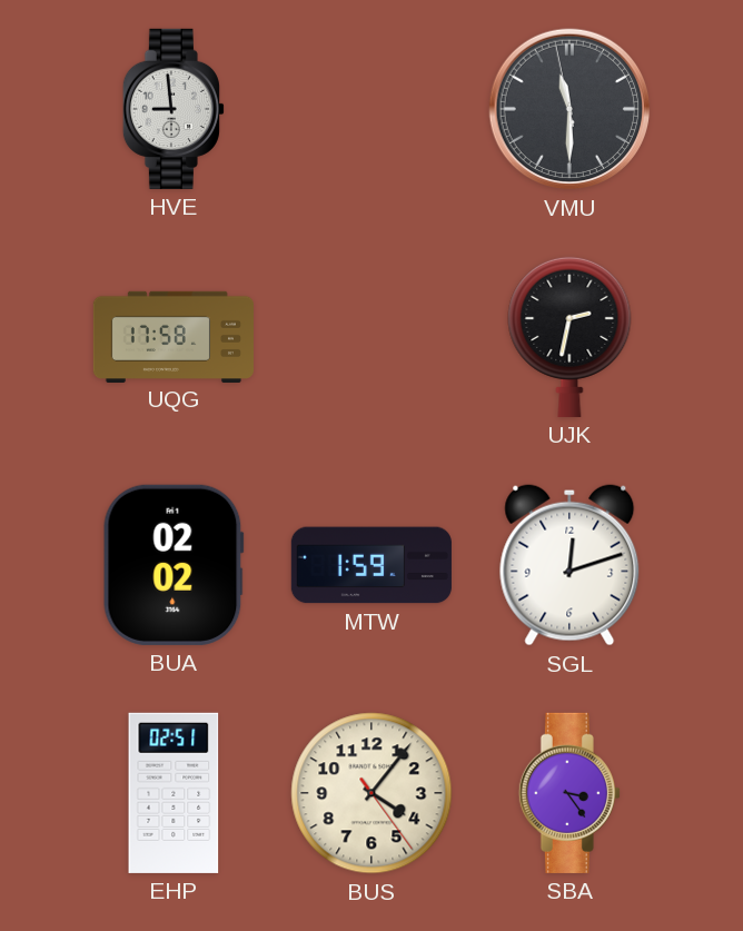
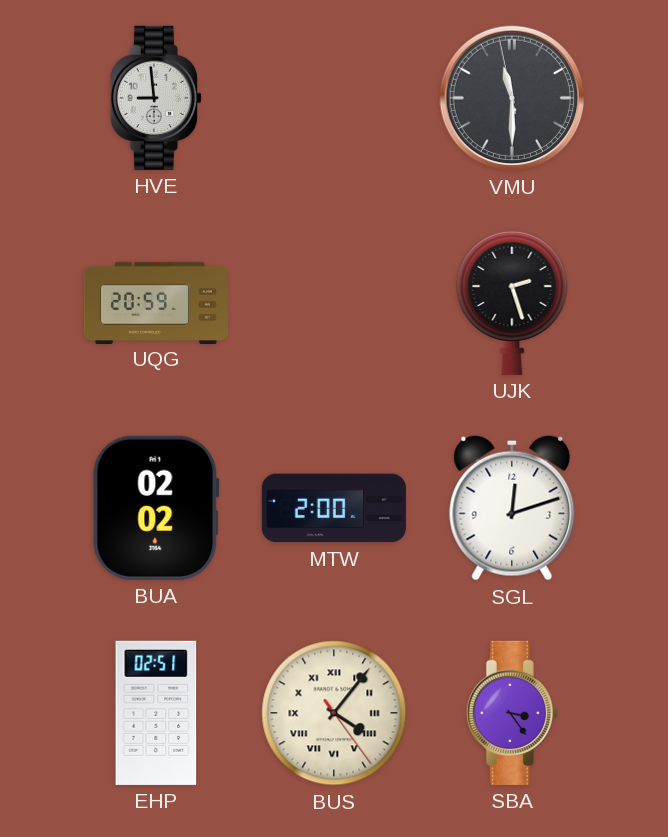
UQG: 17:58 -> 20:59 (155, 302)
UJK: 2:32 -> 2:27 (512, 302)
MTW: 1:59 -> 2:00 (334, 508)
BUS numerals: Arabic -> Roman (334, 713)
